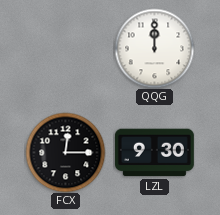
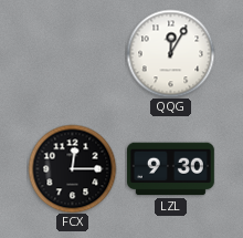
QQG: 12:00 -> 12:05 (170, 53)
